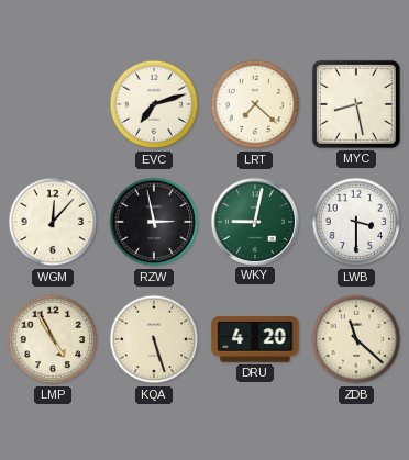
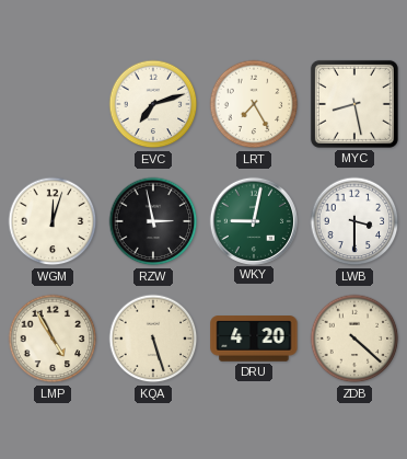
LRT: 7:22 -> 7:25 (254, 104)
WGM: 12:07 -> 12:03 (53, 221)
ZDB: 11:22 -> 4:22 (354, 338)
